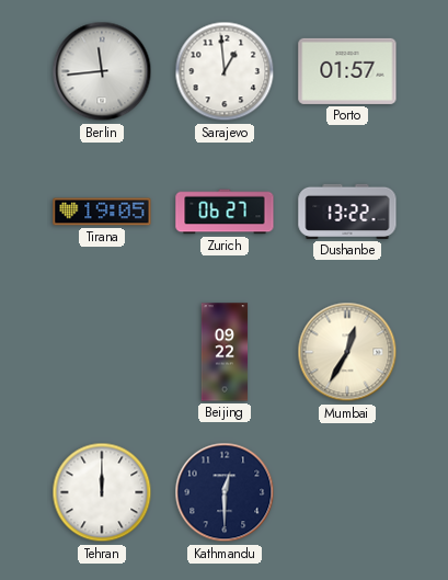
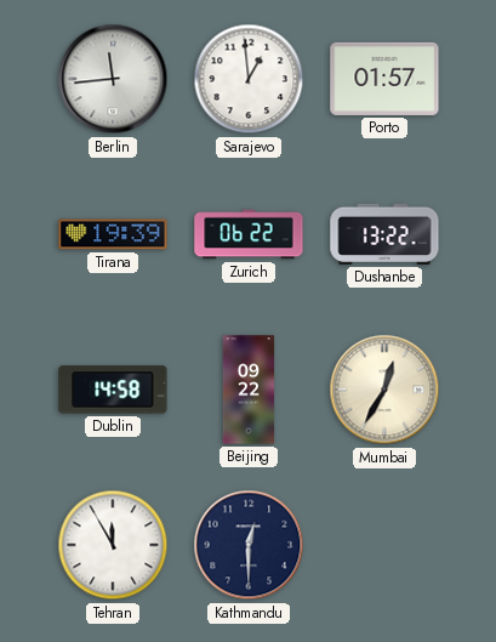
Tirana: 19:05 -> 19:39 (113, 234)
Zurich: 06:27 -> 06:22 (249, 234)
Dublin: none -> 14:58 (113, 390)
Tehran: 12:00 -> 11:55 (113, 545)
